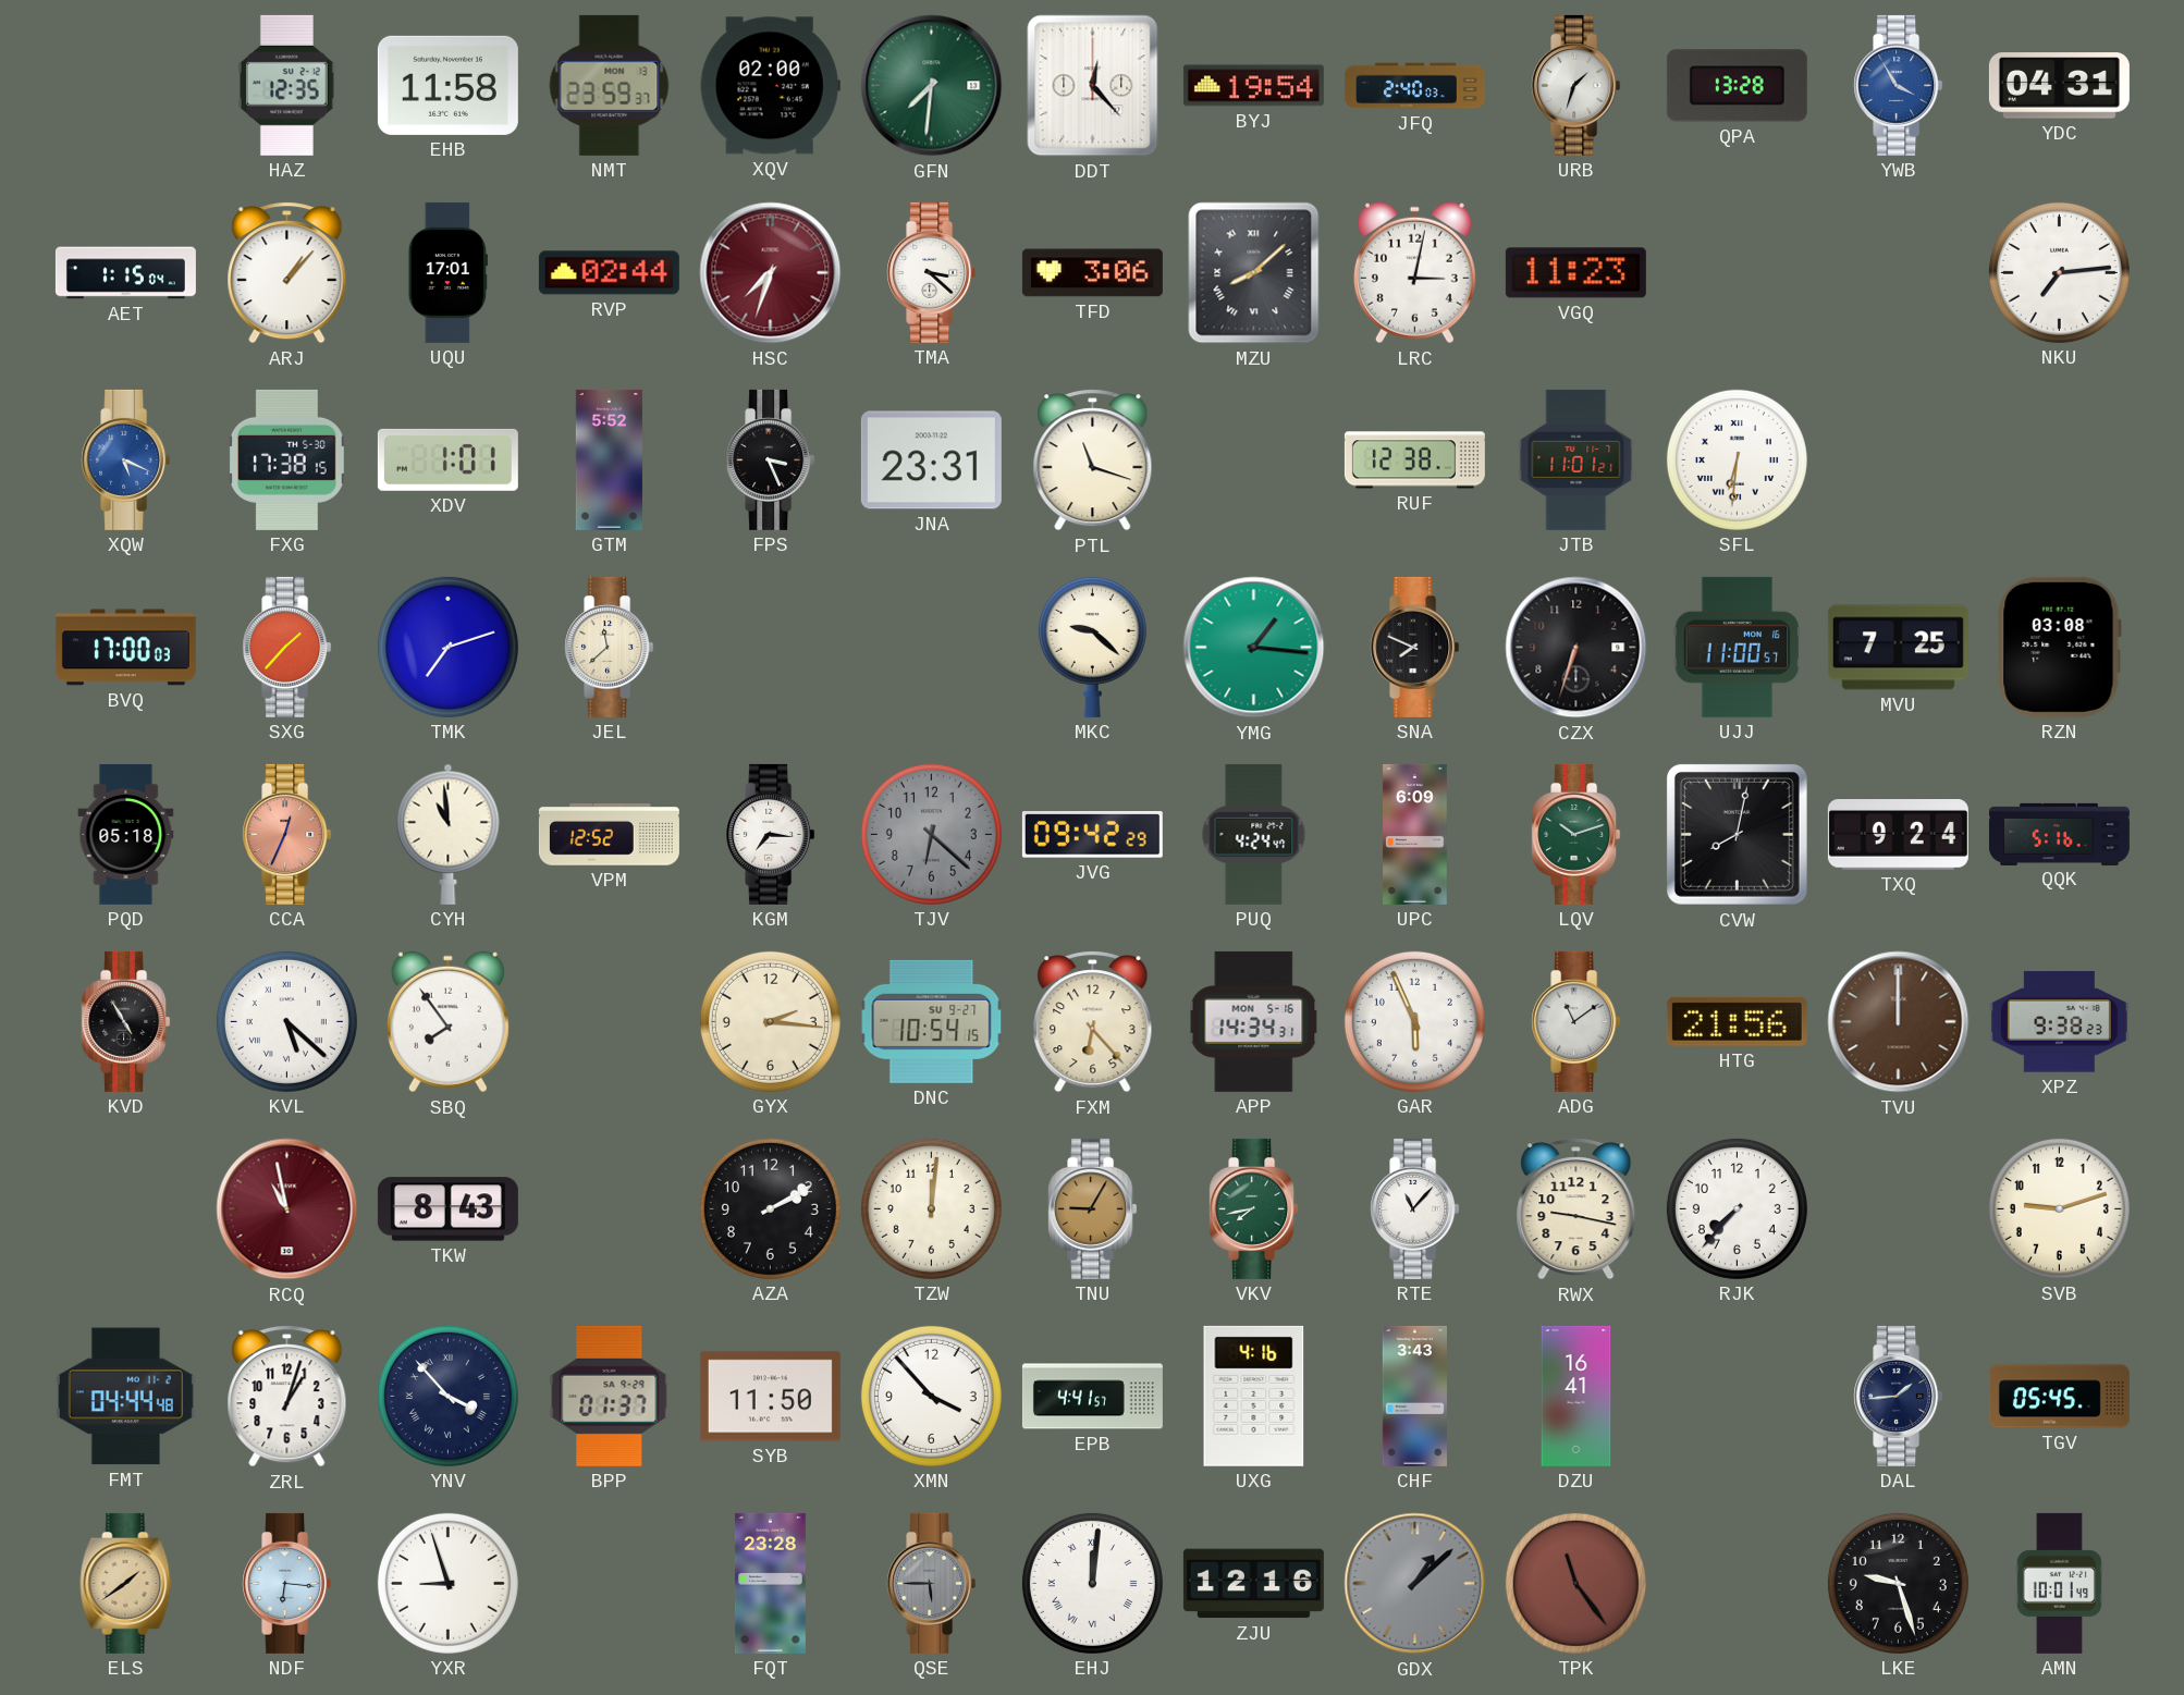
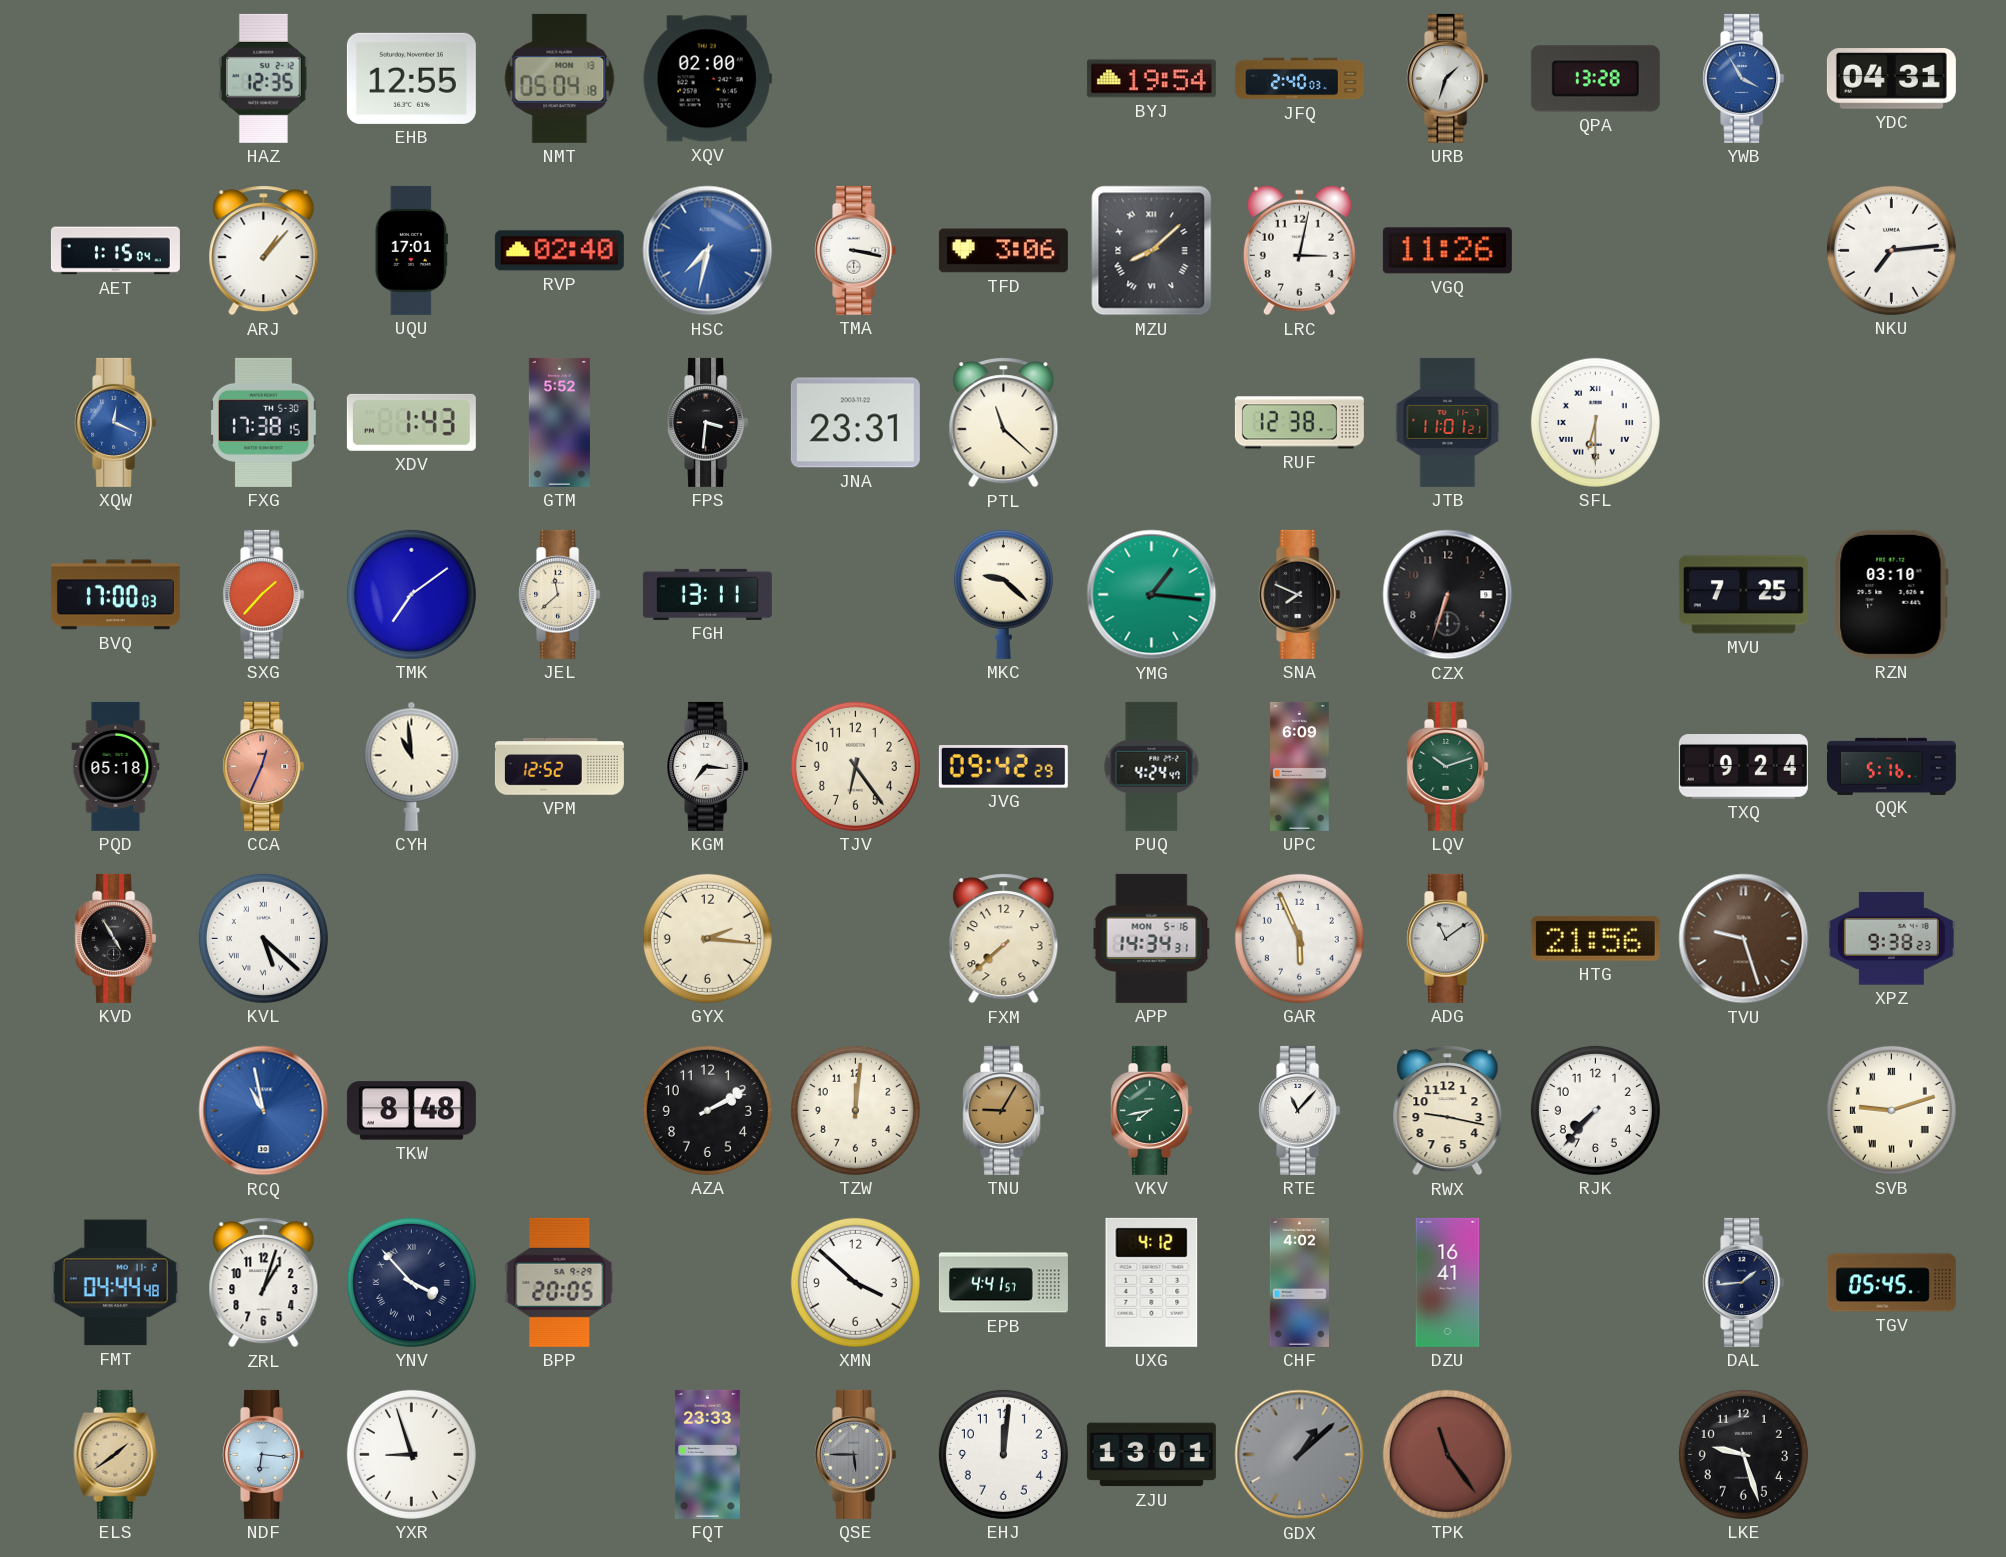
EHB: 11:58 -> 12:55 (411, 78)
NMT: 23:59 -> 05:04 (560, 78)
GFN: 7:31 -> none (932, 86)
DDT: 12:23 -> none (1093, 86)
RVP: 02:44 -> 02:40 (559, 251)
HSC: 7:33 -> 7:32 (708, 251)
HSC dial: burgundy -> blue (708, 251)
TMA: 3:22 -> 3:17 (856, 250)
VGQ: 11:23 -> 11:26 (1447, 251)
XQW: 5:19 -> 12:19 (116, 422)
XDV: 1:01 -> 1:43 (411, 422)
FPS: 3:26 -> 3:31 (708, 422)
PTL: 11:18 -> 11:22 (1004, 423)
SFL: 6:31 -> 6:30 (1595, 422)
TMK: 7:12 -> 7:09 (411, 594)
FGH: none -> 13:11 (707, 594)
UJJ: 11:00 -> none (1738, 647)
RZN: 03:08 -> 03:10 (1891, 594)
TJV: 6:22 -> 6:24 (855, 766)
TJV dial: grey -> cream (855, 766)
CVW: 8:02 -> none (1737, 834)
SBQ: 7:54 -> none (447, 1022)
DNC: 10:54 -> none (932, 1021)
FXM: 6:23 -> 7:38 (1004, 939)
TVU: 12:00 -> 9:27 (1744, 939)
RCQ dial: burgundy -> blue (264, 1111)
TKW: 8:43 -> 8:48 (411, 1111)
SVB numerals: Arabic -> Roman (1891, 1110)
BPP: 01:37 -> 20:05 (560, 1282)
SYB: 11:50 -> none (770, 1397)
XMN: 3:53 -> 3:52 (855, 1282)
UXG: 4:16 -> 4:12 (1152, 1282)
CHF: 3:43 -> 4:02 (1299, 1282)
FQT: 23:28 -> 23:33 (707, 1454)
EHJ numerals: Roman -> Arabic (1003, 1454)
ZJU: 12:16 -> 13:01 (1151, 1455)
AMN: 10:01 -> none (2059, 1583)
